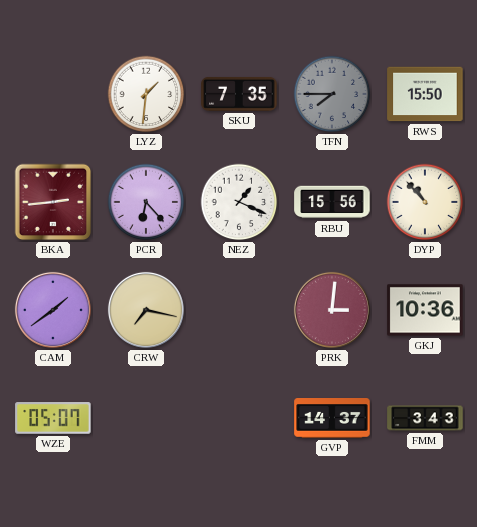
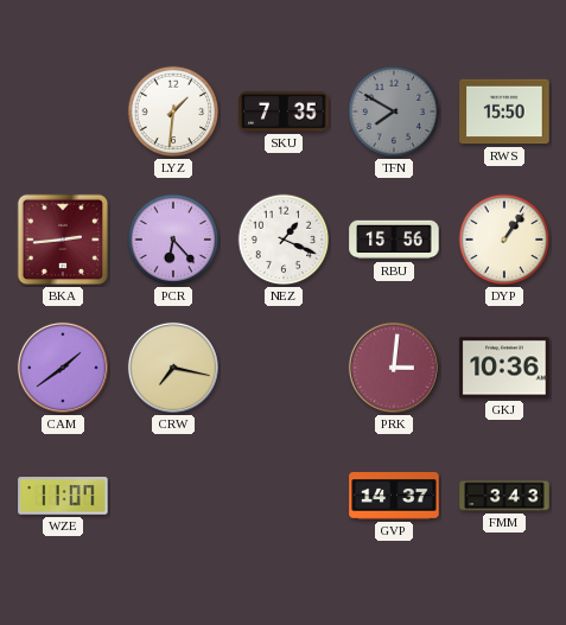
TFN: 7:45 -> 7:50 (394, 111)
DYP: 10:53 -> 1:06 (504, 240)
WZE: 05:07 -> 11:07 (63, 496)
